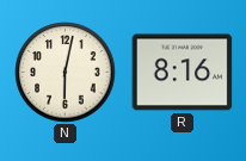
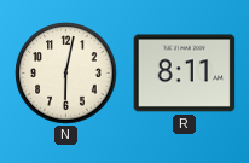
R: 8:16 -> 8:11 (185, 74)
